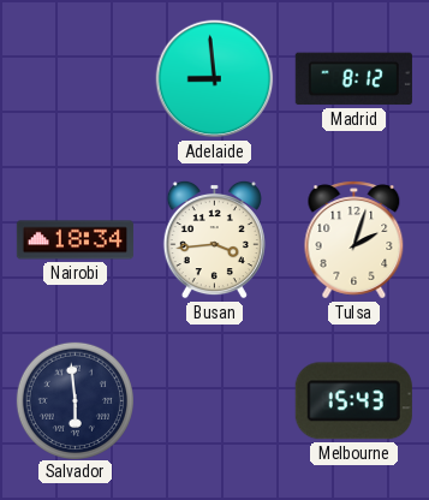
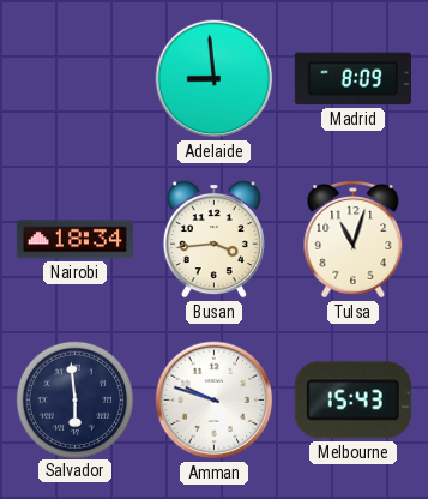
Madrid: 8:12 -> 8:09 (352, 79)
Tulsa: 2:03 -> 11:03 (354, 240)
Amman: none -> 9:48 (215, 401)
